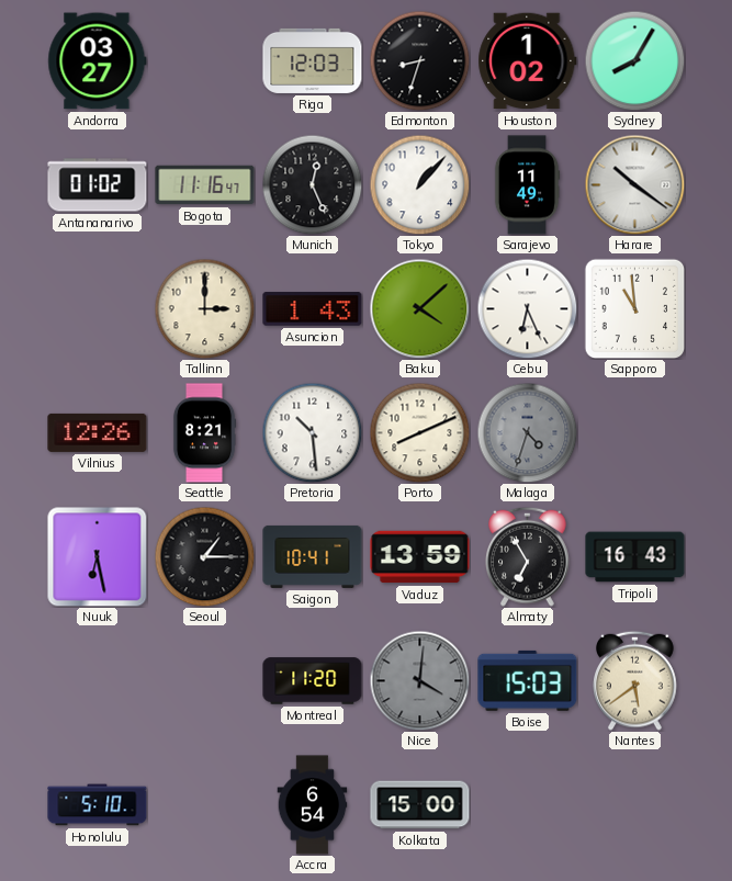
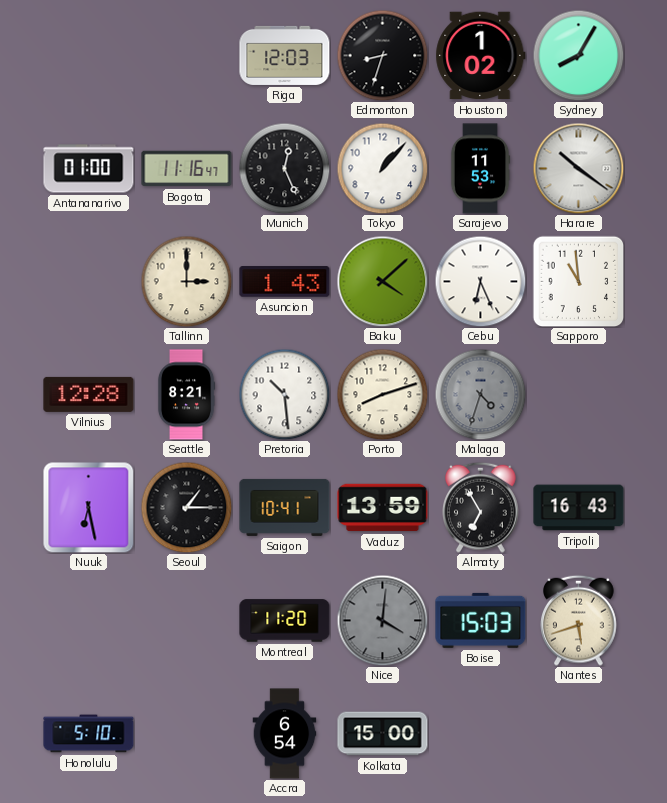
Andorra: 03:27 -> none (98, 61)
Antananarivo: 01:02 -> 01:00 (89, 169)
Sarajevo: 11:49 -> 11:53 (480, 169)
Vilnius: 12:26 -> 12:28 (89, 394)
Porto: 8:11 -> 8:12 (382, 394)
Nantes: 5:39 -> 5:42 (579, 620)
